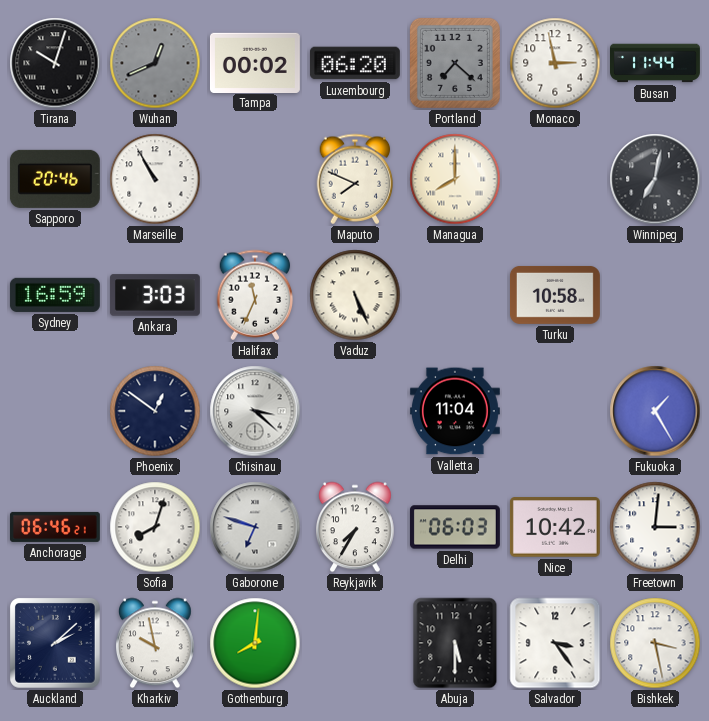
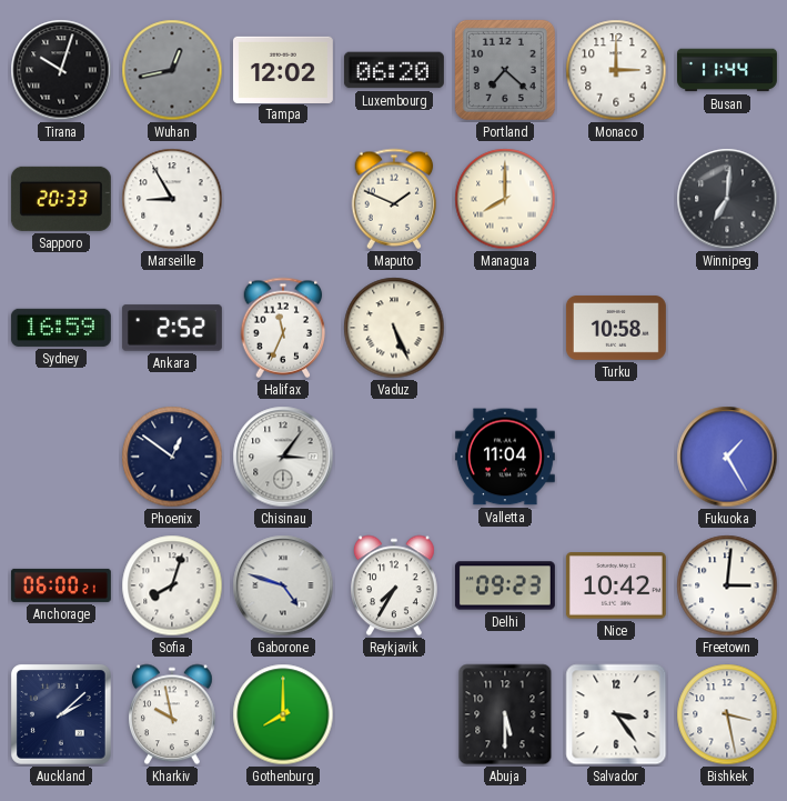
Wuhan: 12:41 -> 12:43 (172, 70)
Tampa: 00:02 -> 12:02 (283, 69)
Monaco: 2:58 -> 3:00 (616, 70)
Sapporo: 20:46 -> 20:33 (61, 199)
Marseille: 10:55 -> 8:55 (172, 199)
Maputo: 7:49 -> 1:49 (394, 199)
Winnipeg: 7:02 -> 7:01 (727, 199)
Ankara: 3:03 -> 2:52 (172, 328)
Chisinau: 3:22 -> 3:06 (283, 457)
Anchorage: 06:46 -> 06:00 (61, 585)
Gaborone: 6:48 -> 4:48 (283, 585)
Delhi: 06:03 -> 09:23 (505, 585)
Gothenburg: 8:01 -> 8:00 (283, 714)
